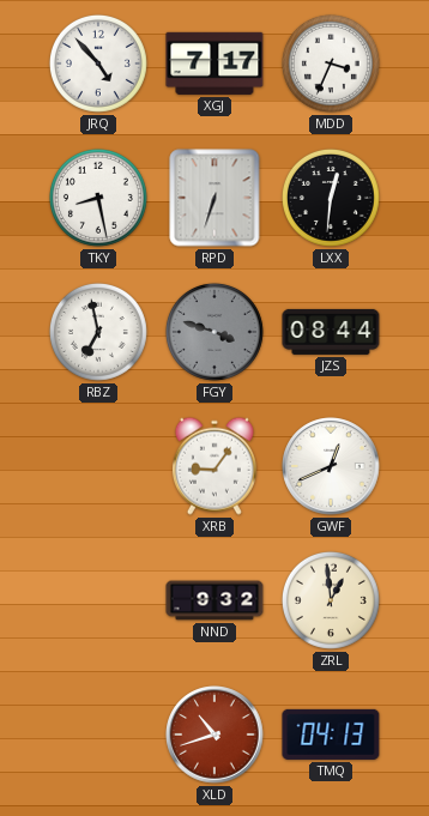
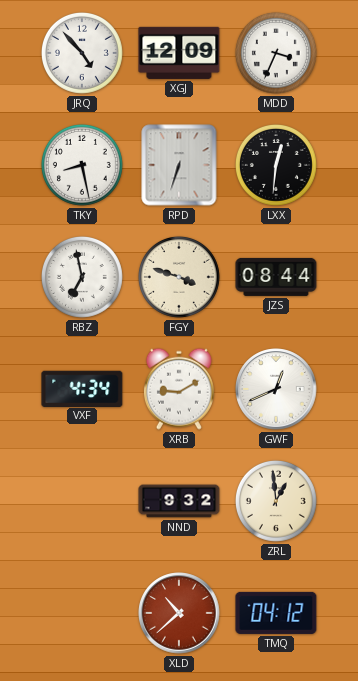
XGJ: 7:17 -> 12:09 (179, 53)
FGY dial: grey -> cream (179, 277)
VXF: none -> 4:34 (82, 388)
XRB: 9:06 -> 9:10 (179, 389)
XLD: 10:42 -> 10:38 (179, 613)
TMQ: 04:13 -> 04:12 (276, 613)
